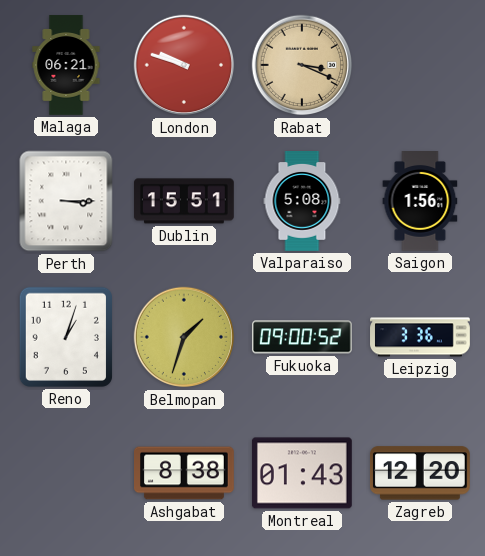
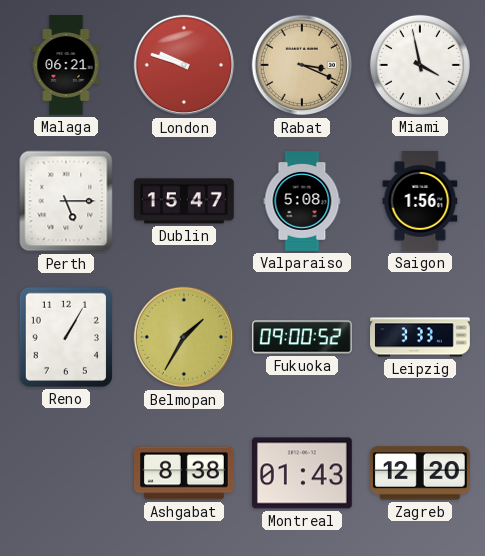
Miami: none -> 3:58 (420, 65)
Perth: 3:15 -> 5:15 (66, 201)
Dublin: 15:51 -> 15:47 (184, 201)
Reno: 1:03 -> 1:05 (66, 337)
Belmopan: 1:33 -> 1:35 (184, 337)
Leipzig: 3:36 -> 3:33 (420, 337)
